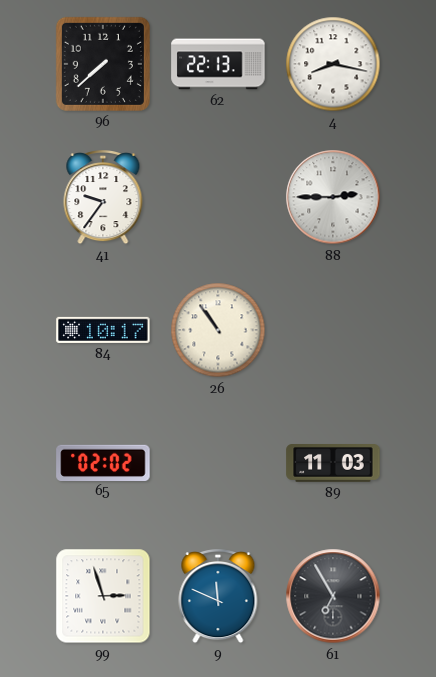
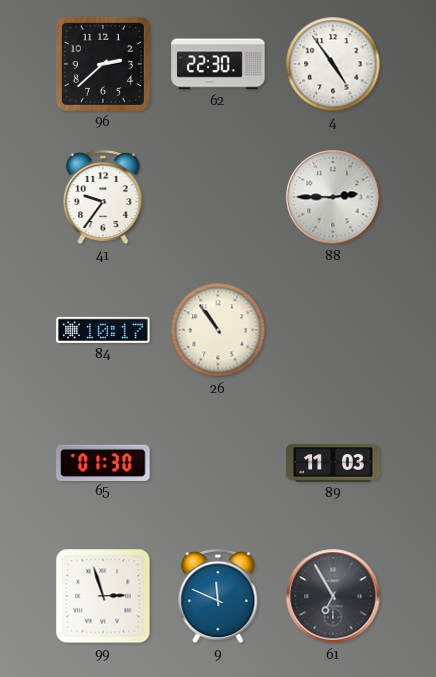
96: 7:38 -> 2:38 (103, 64)
62: 22:13 -> 22:30 (218, 64)
4: 8:17 -> 4:54 (333, 64)
65: 02:02 -> 01:30 (103, 462)
